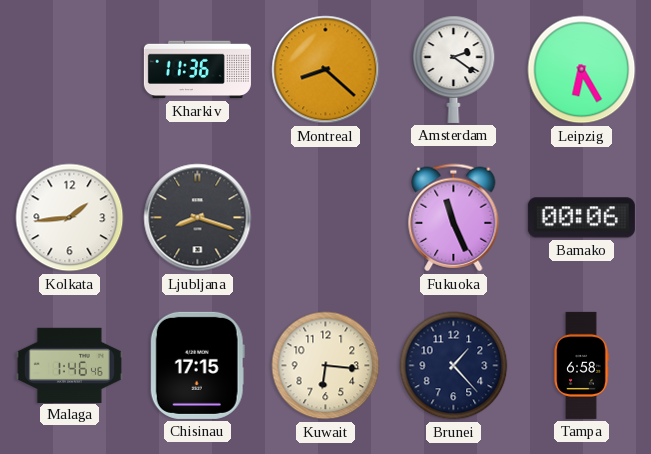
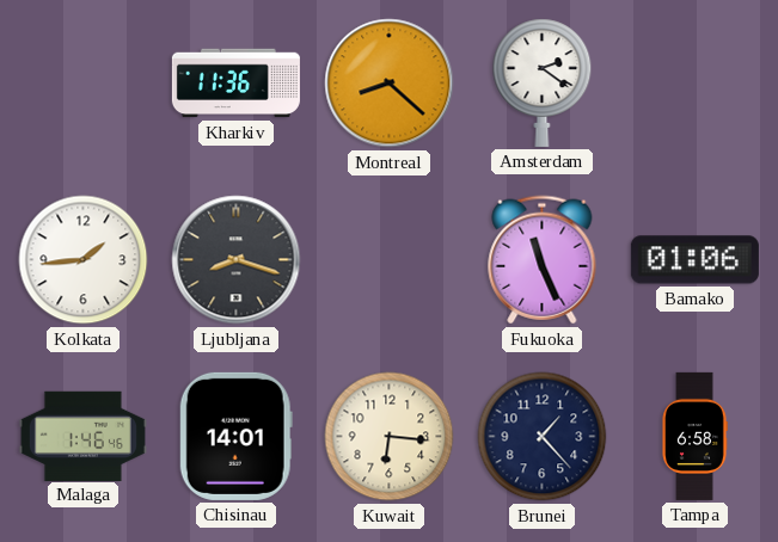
Leipzig: 6:25 -> none (582, 70)
Bamako: 00:06 -> 01:06 (694, 260)
Chisinau: 17:15 -> 14:01 (235, 436)
